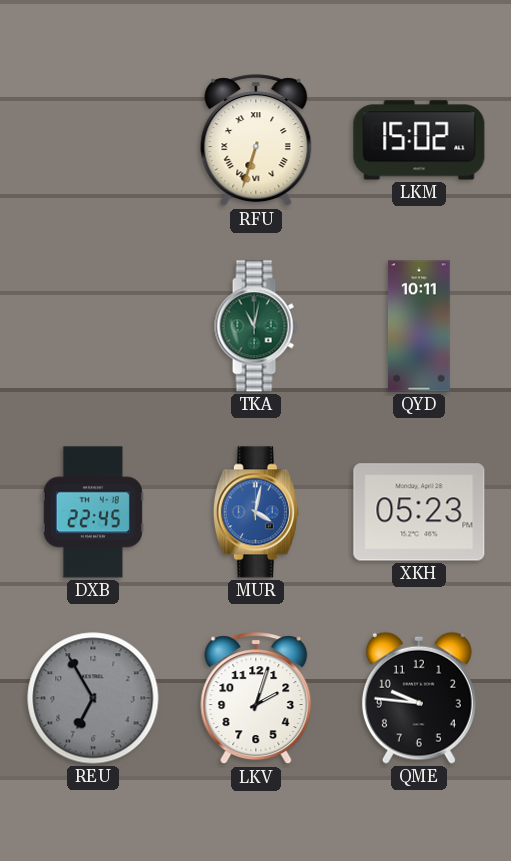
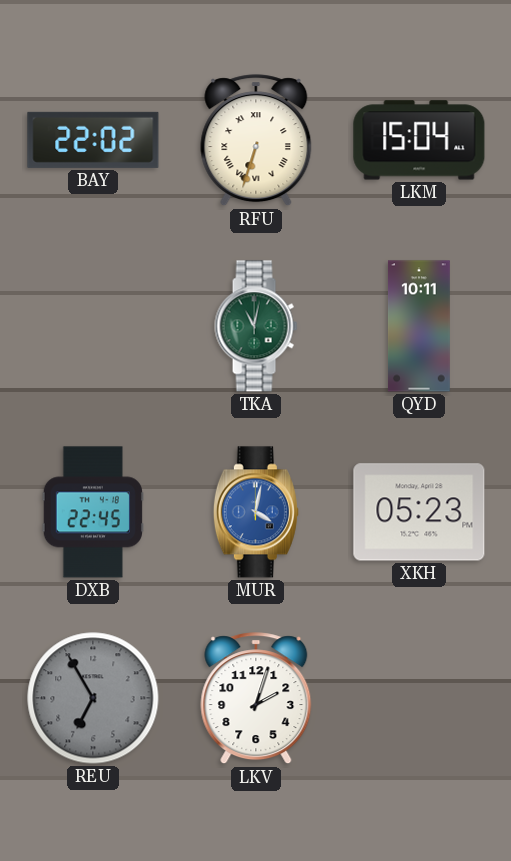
BAY: none -> 22:02 (93, 140)
LKM: 15:02 -> 15:04 (419, 140)
QME: 9:46 -> none (419, 698)
